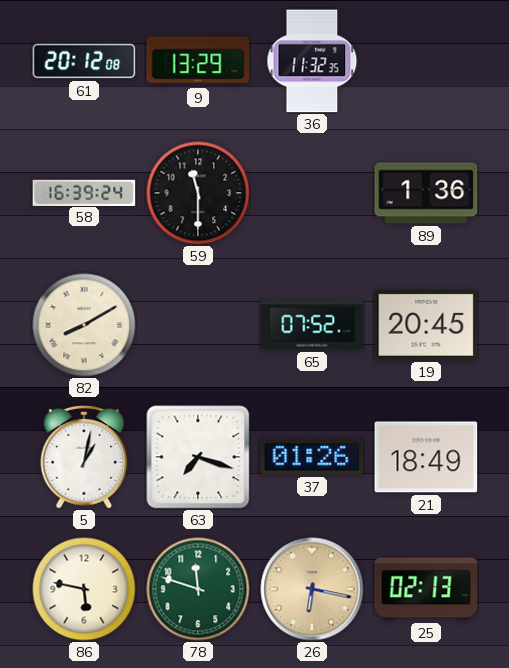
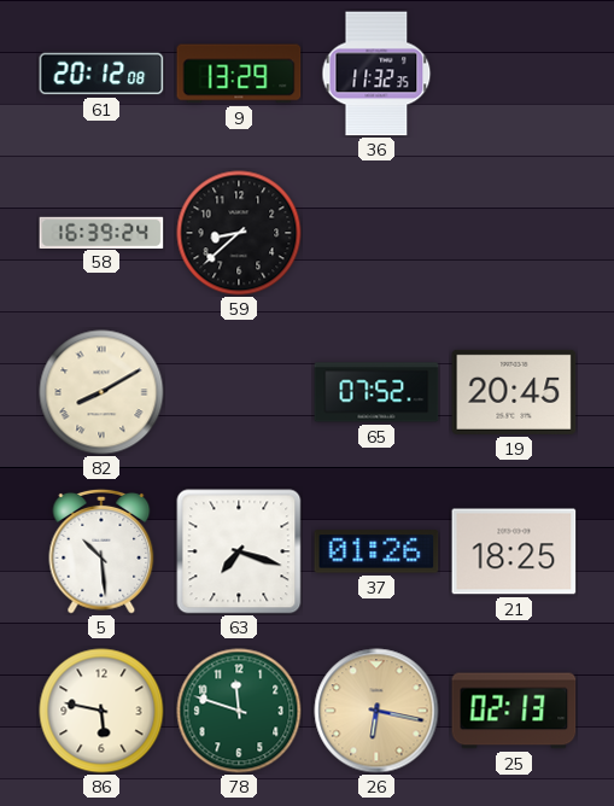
59: 11:30 -> 8:38 (239, 233)
89: 1:36 -> none (426, 193)
5: 1:02 -> 10:29 (101, 551)
21: 18:49 -> 18:25 (514, 551)
